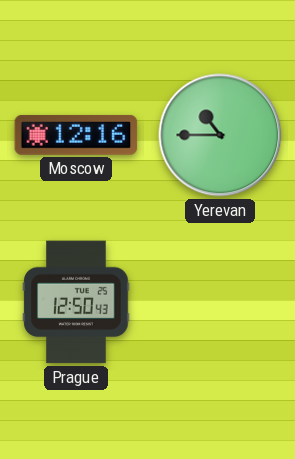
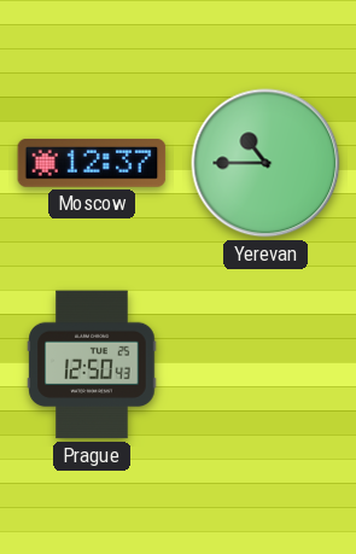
Moscow: 12:16 -> 12:37 (92, 163)
